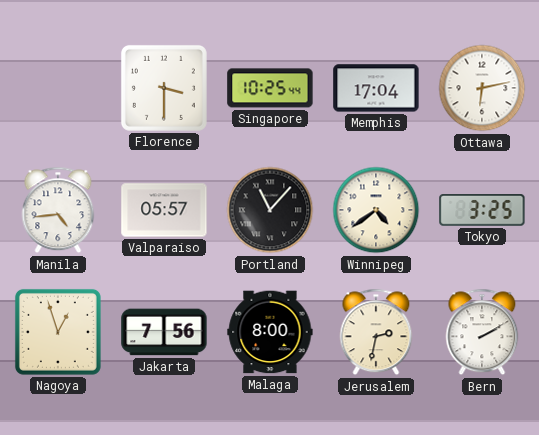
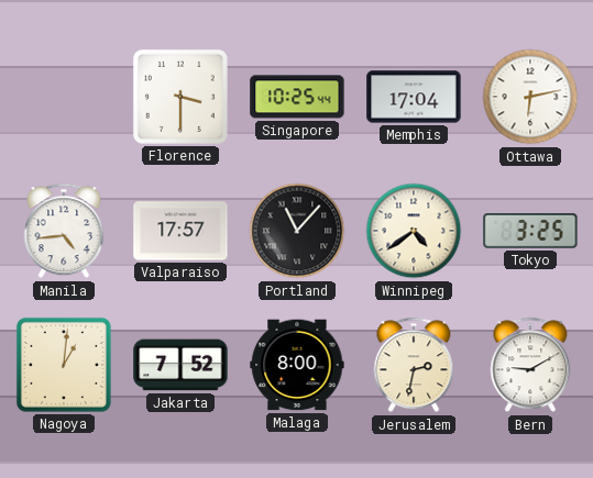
Valparaiso: 05:57 -> 17:57 (180, 231)
Nagoya: 12:57 -> 1:01 (64, 365)
Jakarta: 7:56 -> 7:52 (180, 365)
Bern: 2:10 -> 9:10 (530, 365)
